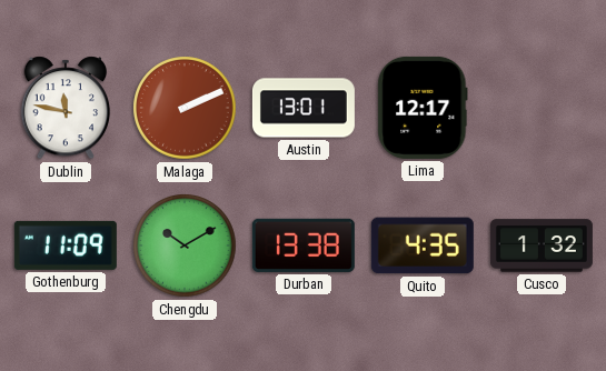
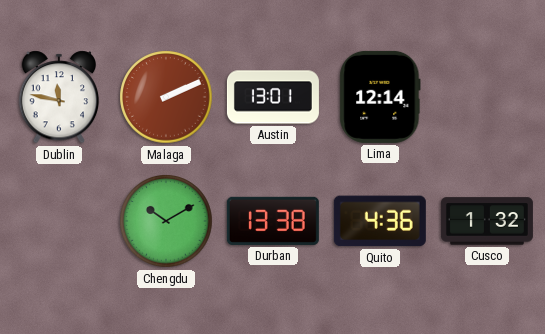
Lima: 12:17 -> 12:14 (380, 97)
Gothenburg: 11:09 -> none (66, 245)
Quito: 4:35 -> 4:36 (380, 221)
